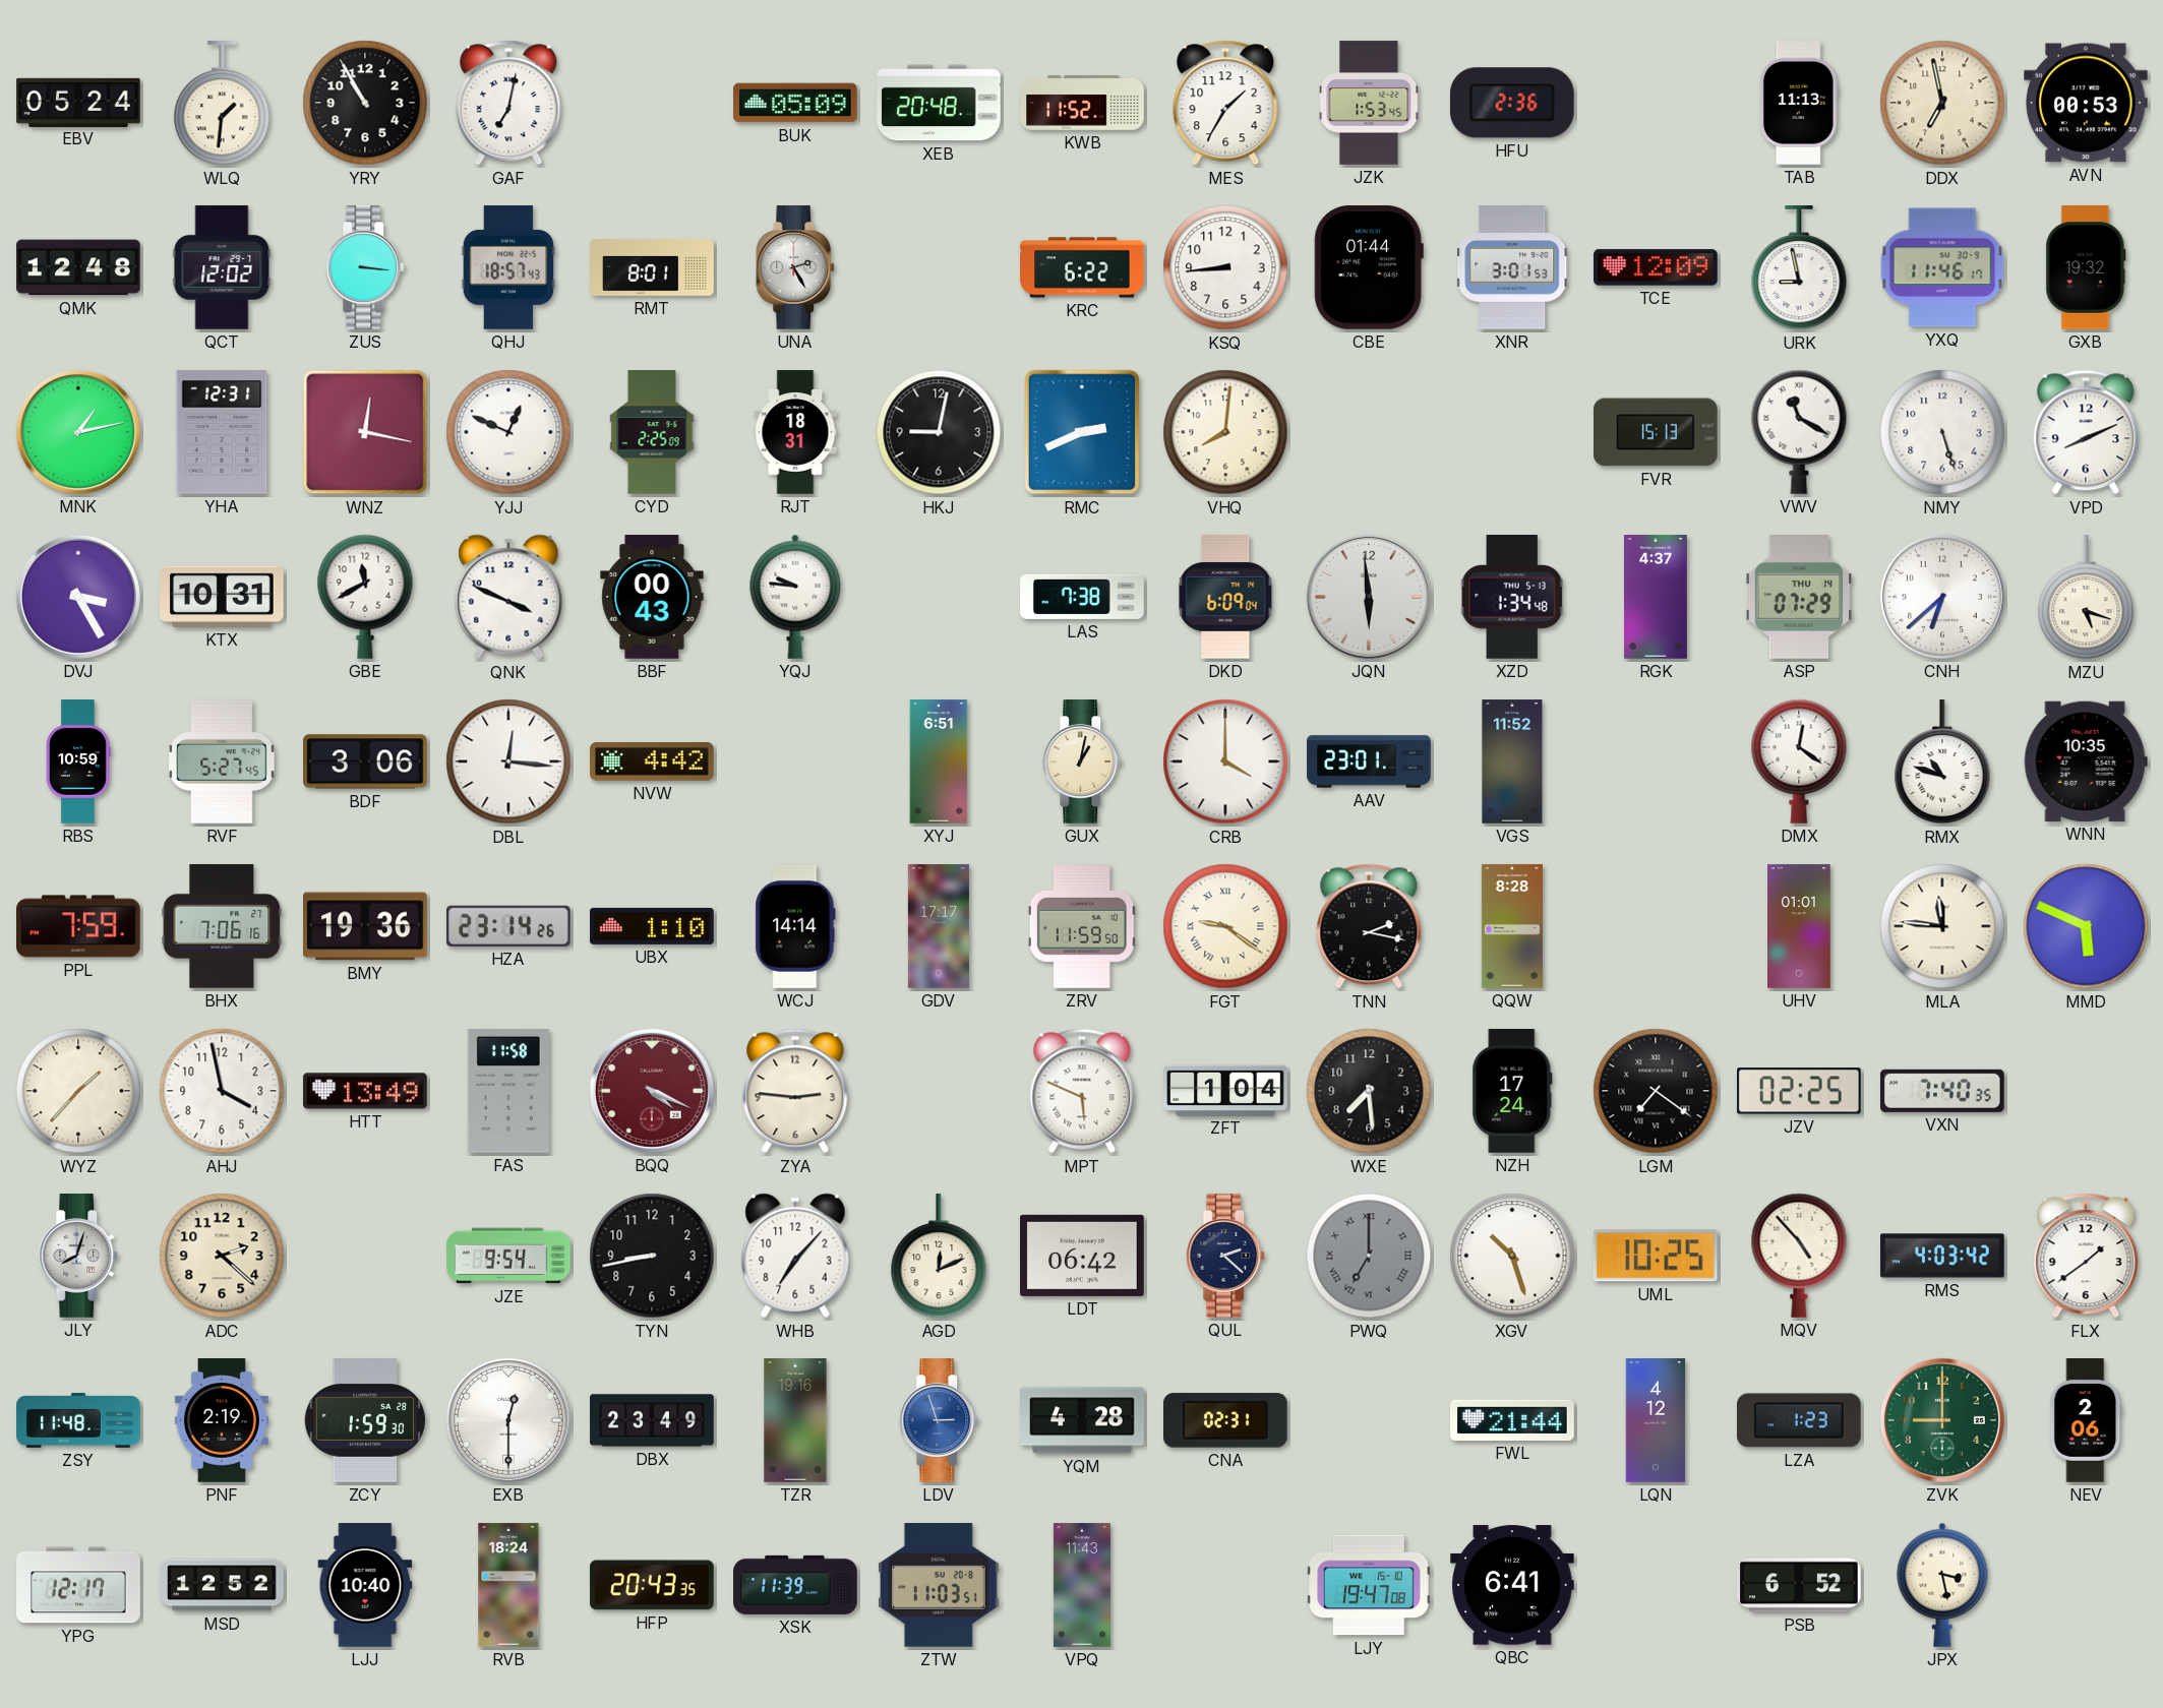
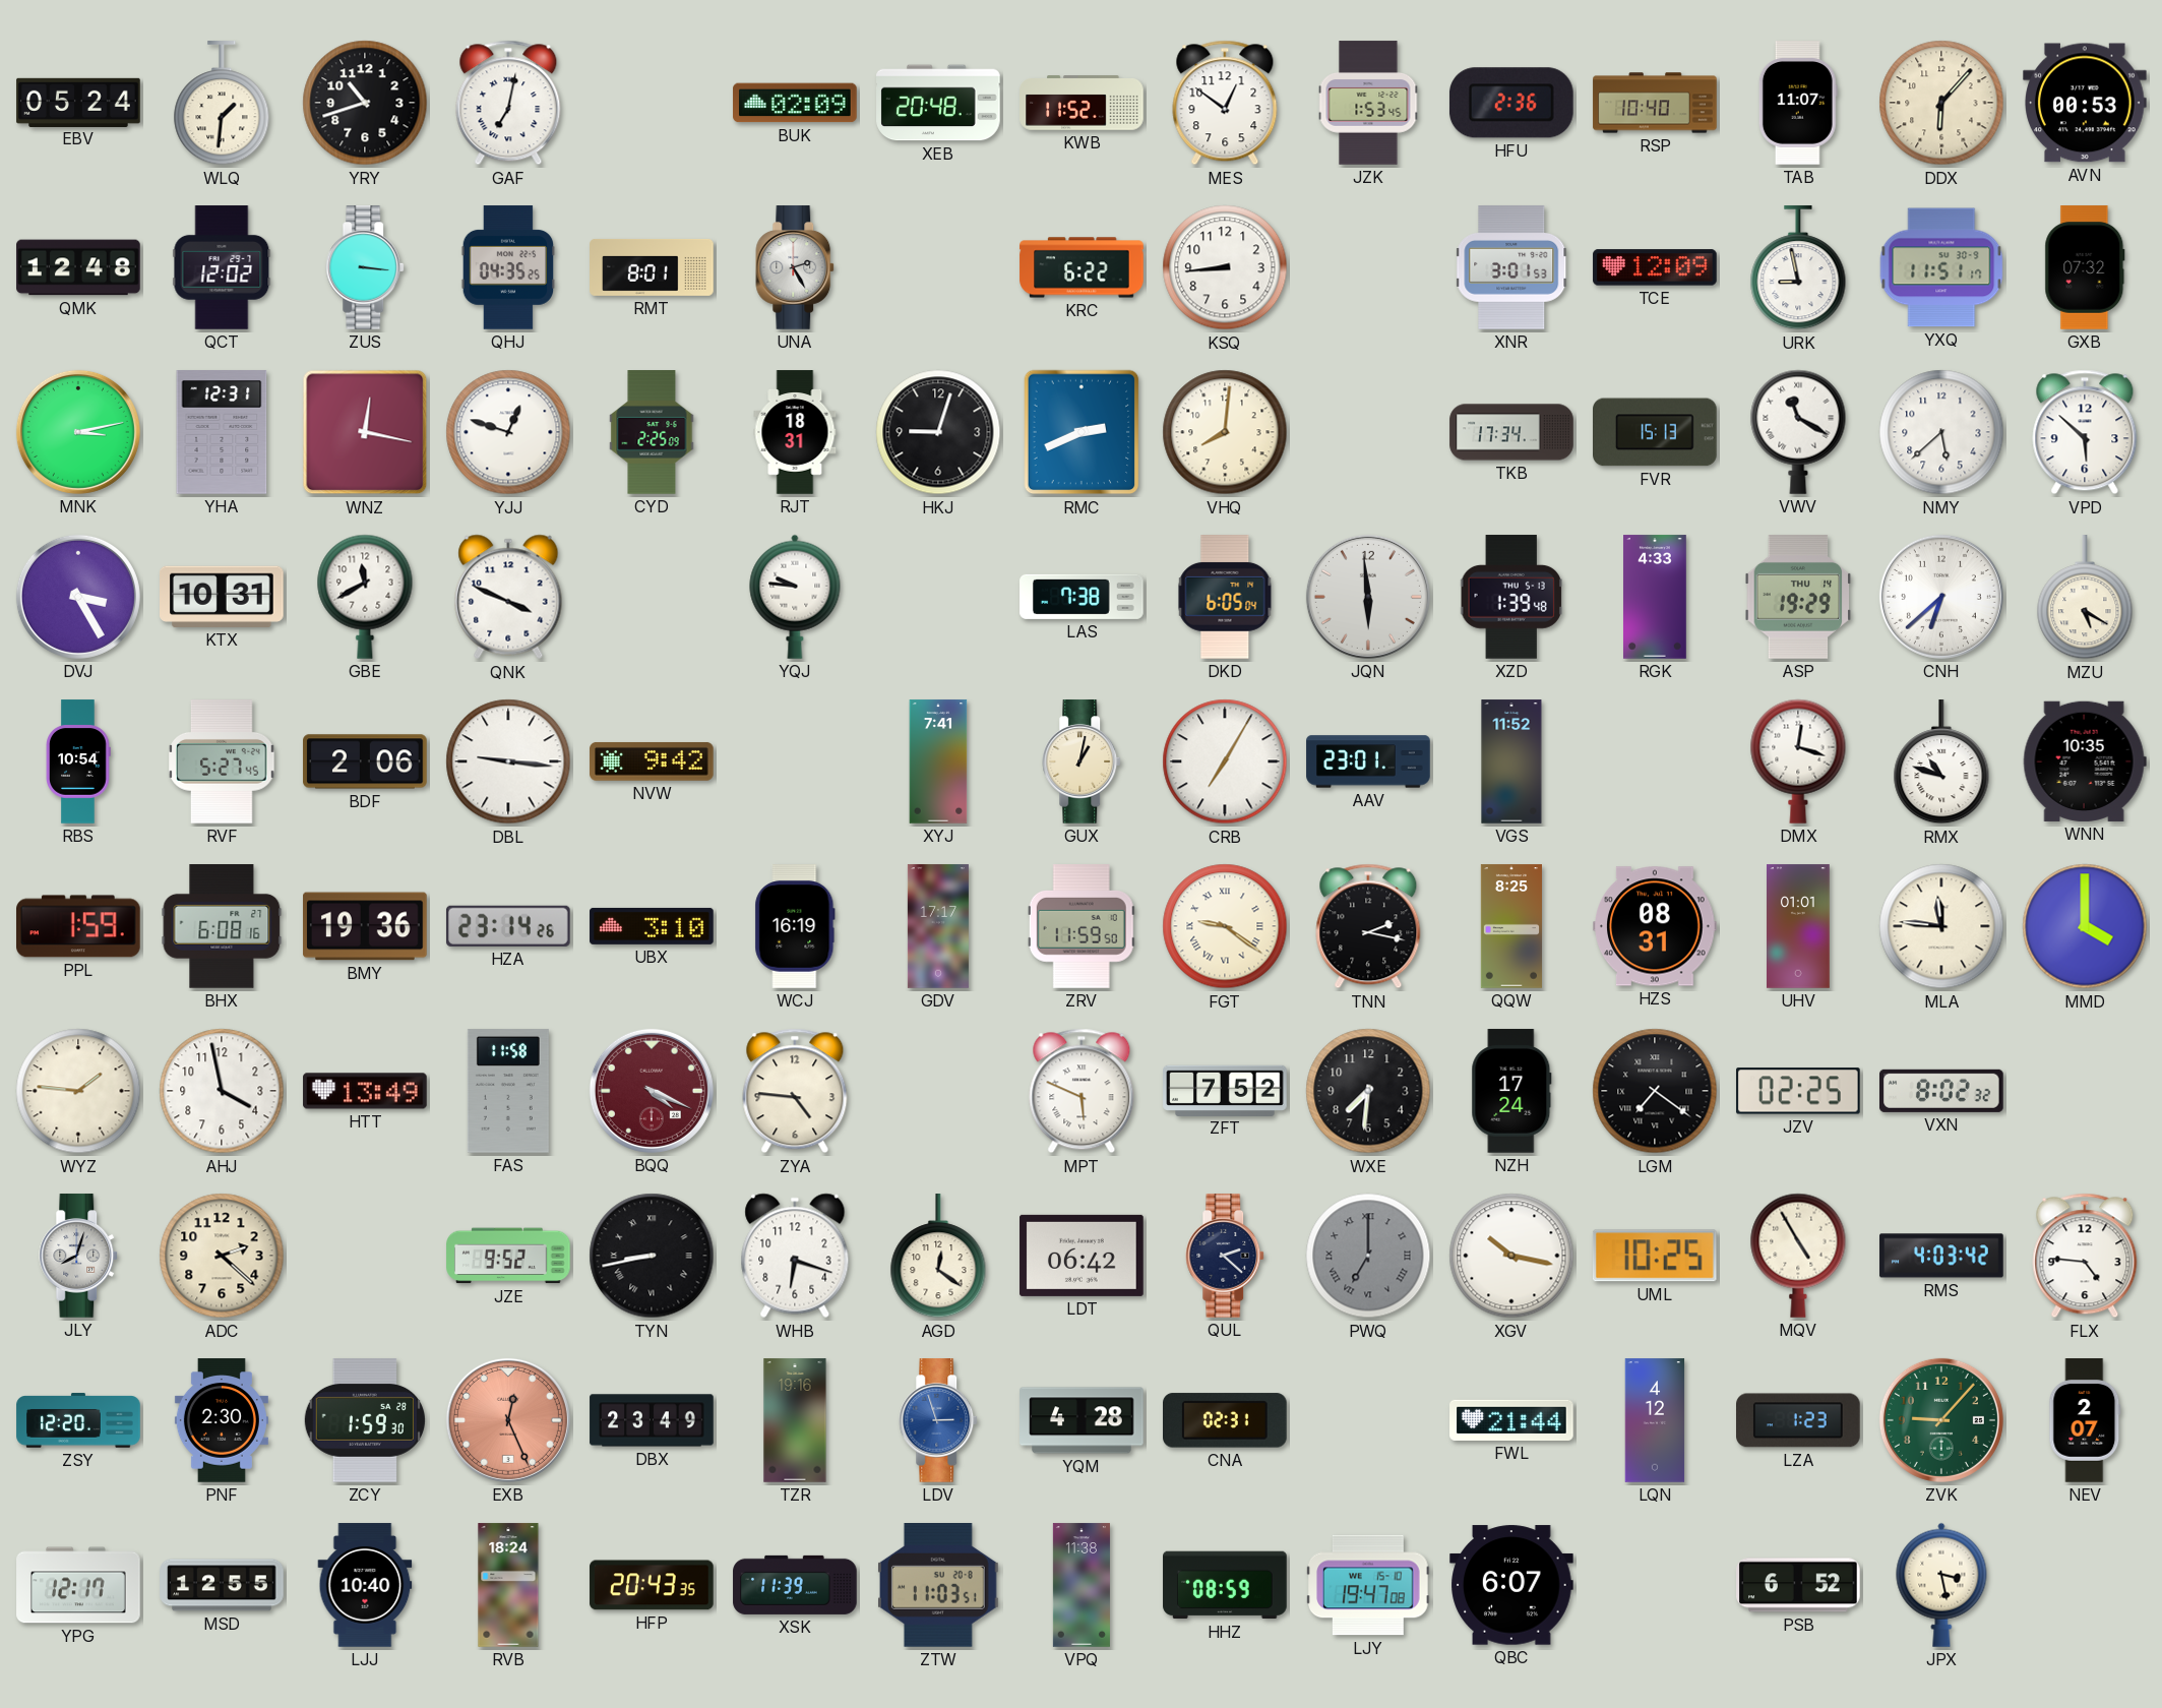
YRY: 10:55 -> 10:42 (365, 103)
BUK: 05:09 -> 02:09 (795, 103)
MES: 1:35 -> 12:51 (1225, 103)
RSP: none -> 10:40 (1655, 103)
TAB: 11:13 -> 11:07 (1798, 103)
DDX: 6:58 -> 6:07 (1941, 103)
QHJ: 18:57 -> 04:35 (508, 267)
CBE: 01:44 -> none (1369, 268)
YXQ: 11:46 -> 11:51 (1941, 267)
GXB: 19:32 -> 07:32 (2085, 267)
MNK: 1:13 -> 3:13 (78, 432)
YJJ: 12:49 -> 12:48 (508, 432)
HKJ: 9:02 -> 9:03 (938, 432)
TKB: none -> 17:34 (1511, 432)
NMY: 5:27 -> 5:38 (1941, 432)
VPD: 8:11 -> 5:52 (2085, 432)
BBF: 00:43 -> none (652, 597)
DKD: 6:09 -> 6:05 (1225, 597)
XZD: 1:34 -> 1:39 (1511, 597)
RGK: 4:37 -> 4:33 (1656, 597)
ASP: 07:29 -> 19:29 (1798, 597)
MZU: 5:18 -> 5:20 (2085, 598)
RBS: 10:59 -> 10:54 (79, 761)
BDF: 3:06 -> 2:06 (365, 761)
DBL: 12:16 -> 9:16 (508, 761)
NVW: 4:42 -> 9:42 (652, 761)
XYJ: 6:51 -> 7:41 (938, 761)
CRB: 4:00 -> 7:05 (1225, 761)
DMX: 12:21 -> 12:18 (1798, 761)
PPL: 7:59 -> 1:59 (79, 926)
BHX: 7:06 -> 6:08 (222, 927)
UBX: 1:10 -> 3:10 (652, 926)
WCJ: 14:14 -> 16:19 (795, 926)
QQW: 8:28 -> 8:25 (1511, 926)
HZS: none -> 08:31 (1655, 926)
MMD: 5:49 -> 4:00 (2085, 926)
WYZ: 1:37 -> 1:46 (78, 1091)
ZYA: 2:46 -> 4:46 (795, 1091)
ZFT: 1:04 -> 7:52 (1225, 1090)
WXE: 7:29 -> 7:31 (1368, 1091)
VXN: 7:40 -> 8:02 (1942, 1091)
JZE: 9:54 -> 9:52 (508, 1256)
TYN numerals: Arabic -> Roman (652, 1256)
WHB: 7:07 -> 6:18 (795, 1256)
AGD: 12:11 -> 12:21 (938, 1257)
XGV: 10:27 -> 10:17 (1511, 1256)
MQV: 4:53 -> 4:55 (1798, 1256)
FLX: 1:39 -> 4:46 (2085, 1256)
ZSY: 11:48 -> 12:20 (78, 1420)
PNF: 2:19 -> 2:30 (222, 1420)
EXB: 12:30 -> 12:26 (508, 1420)
EXB dial: white -> salmon (508, 1420)
ZVK: 9:00 -> 9:07 (1941, 1420)
NEV: 2:06 -> 2:07 (2085, 1420)
MSD: 12:52 -> 12:55 (222, 1585)
VPQ: 11:43 -> 11:38 (1082, 1585)
HHZ: none -> 08:59 (1225, 1585)
QBC: 6:41 -> 6:07 (1511, 1585)
